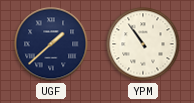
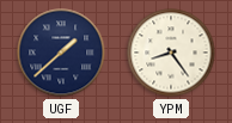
YPM: 10:54 -> 8:24 (171, 53)
